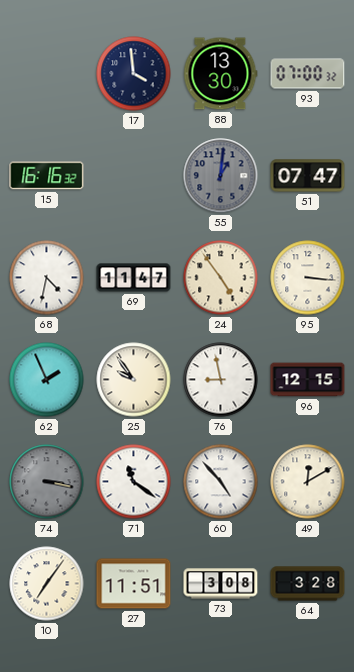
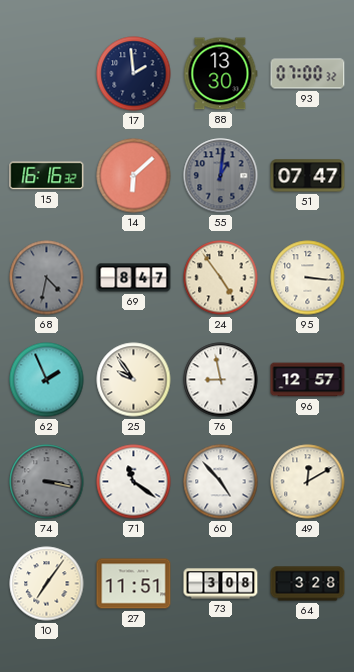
17: 3:59 -> 1:59 (134, 74)
14: none -> 6:08 (134, 176)
68 dial: white -> grey (47, 278)
69: 11:47 -> 8:47 (134, 278)
96: 12:15 -> 12:57 (308, 380)
